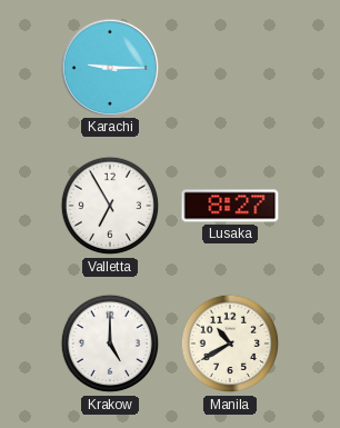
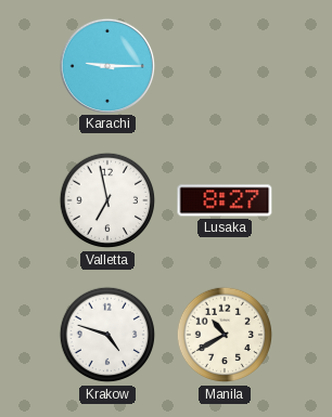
Valletta: 6:55 -> 6:58 (107, 200)
Krakow: 5:00 -> 4:48 (107, 335)
